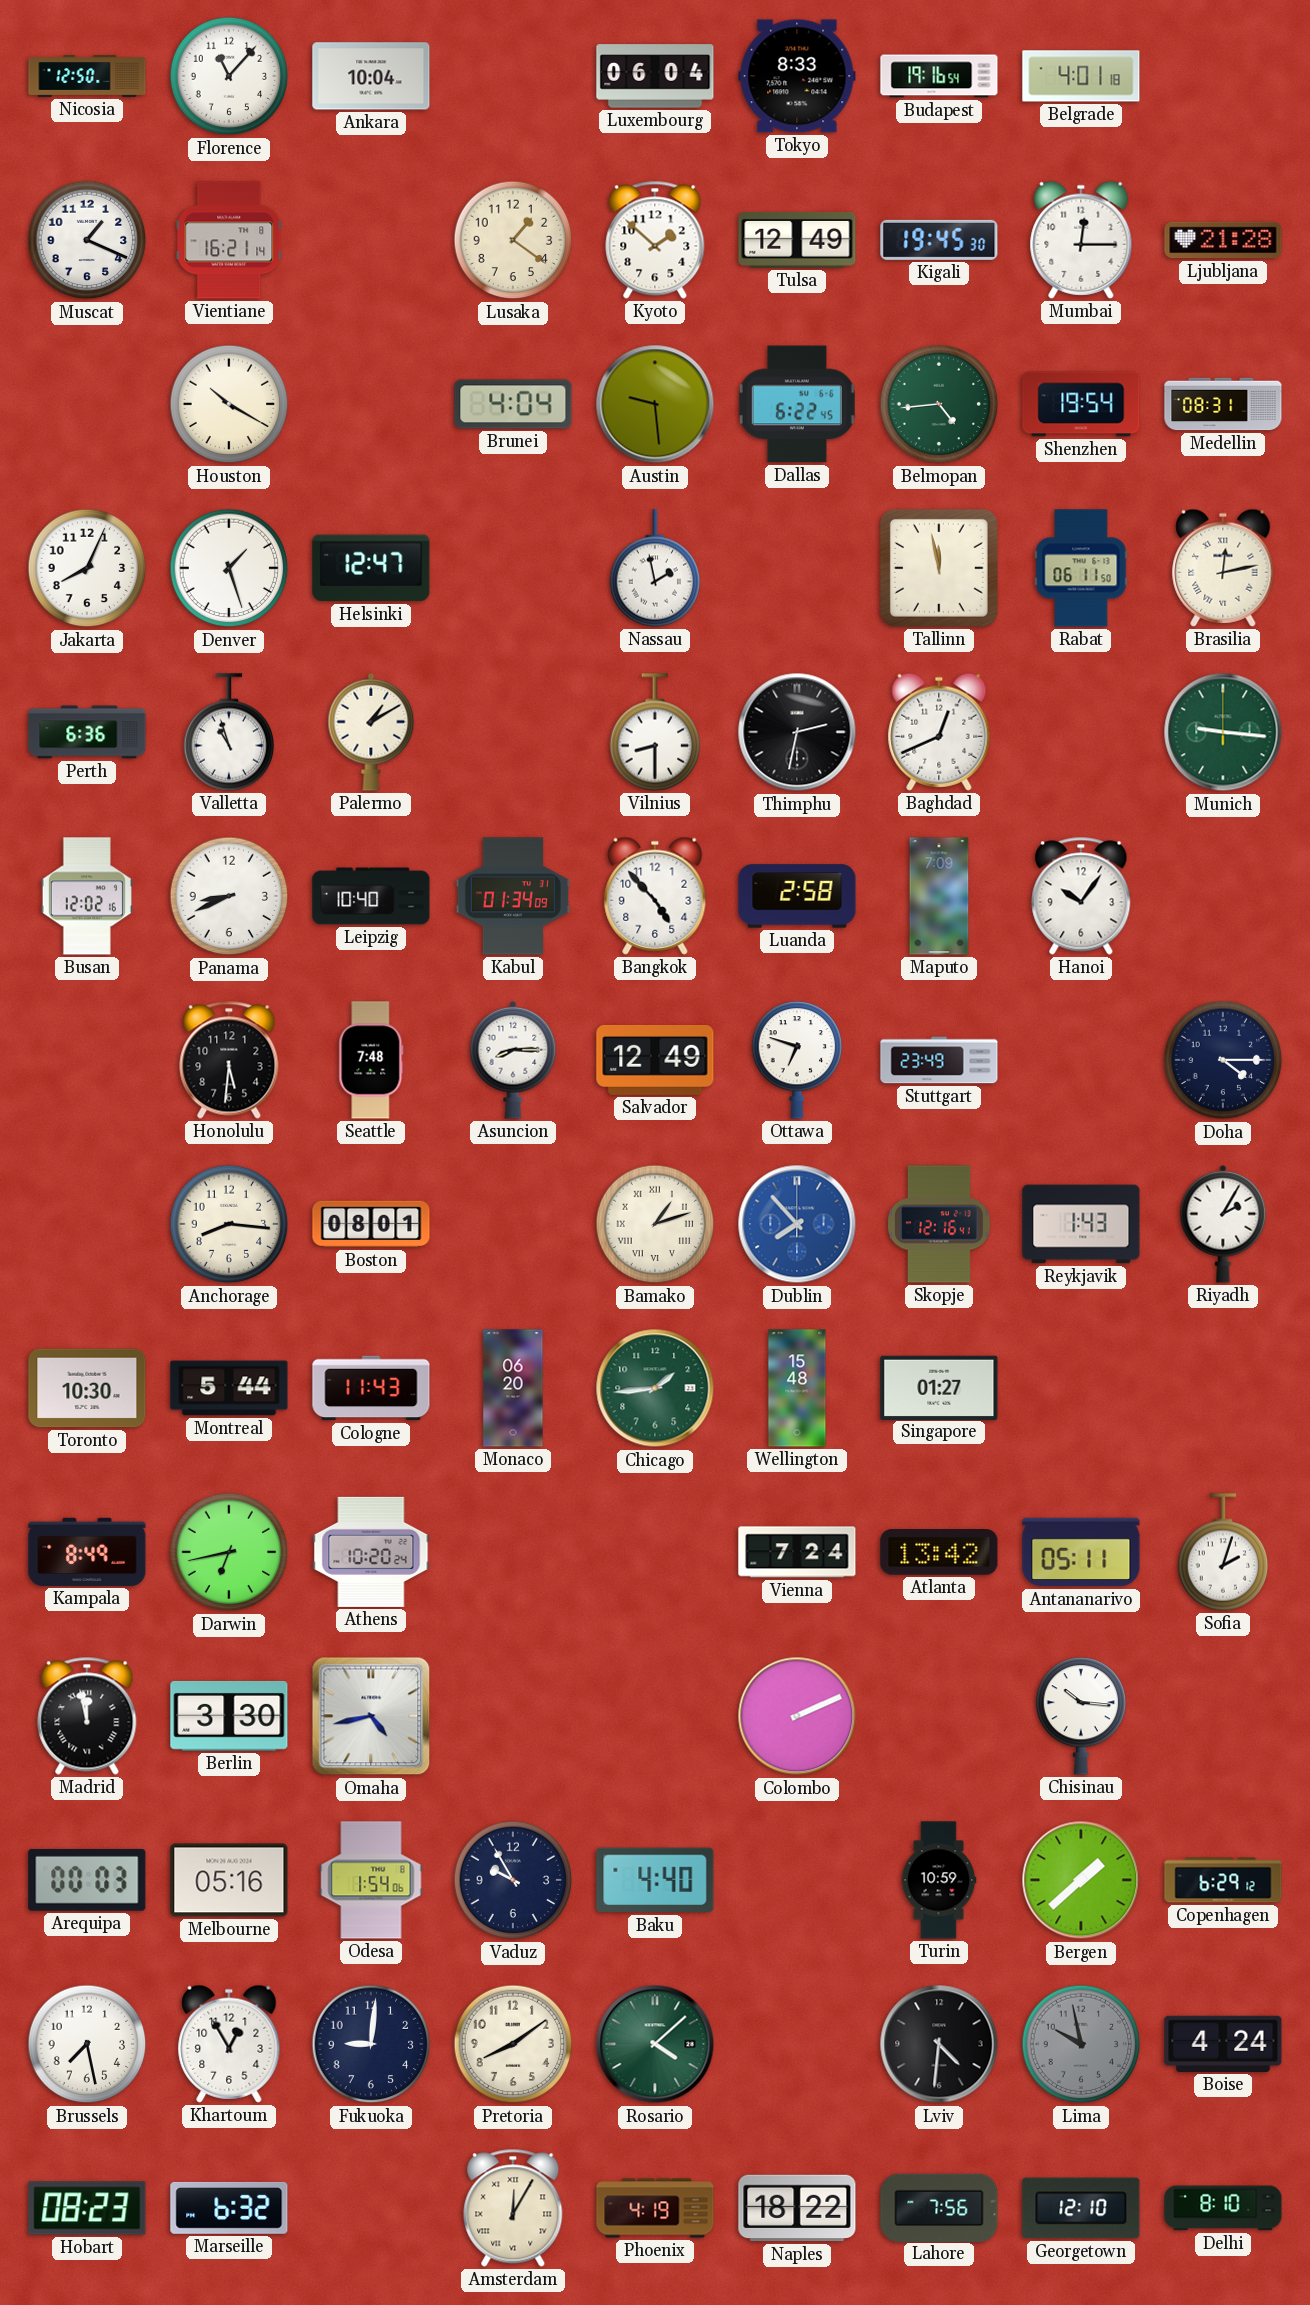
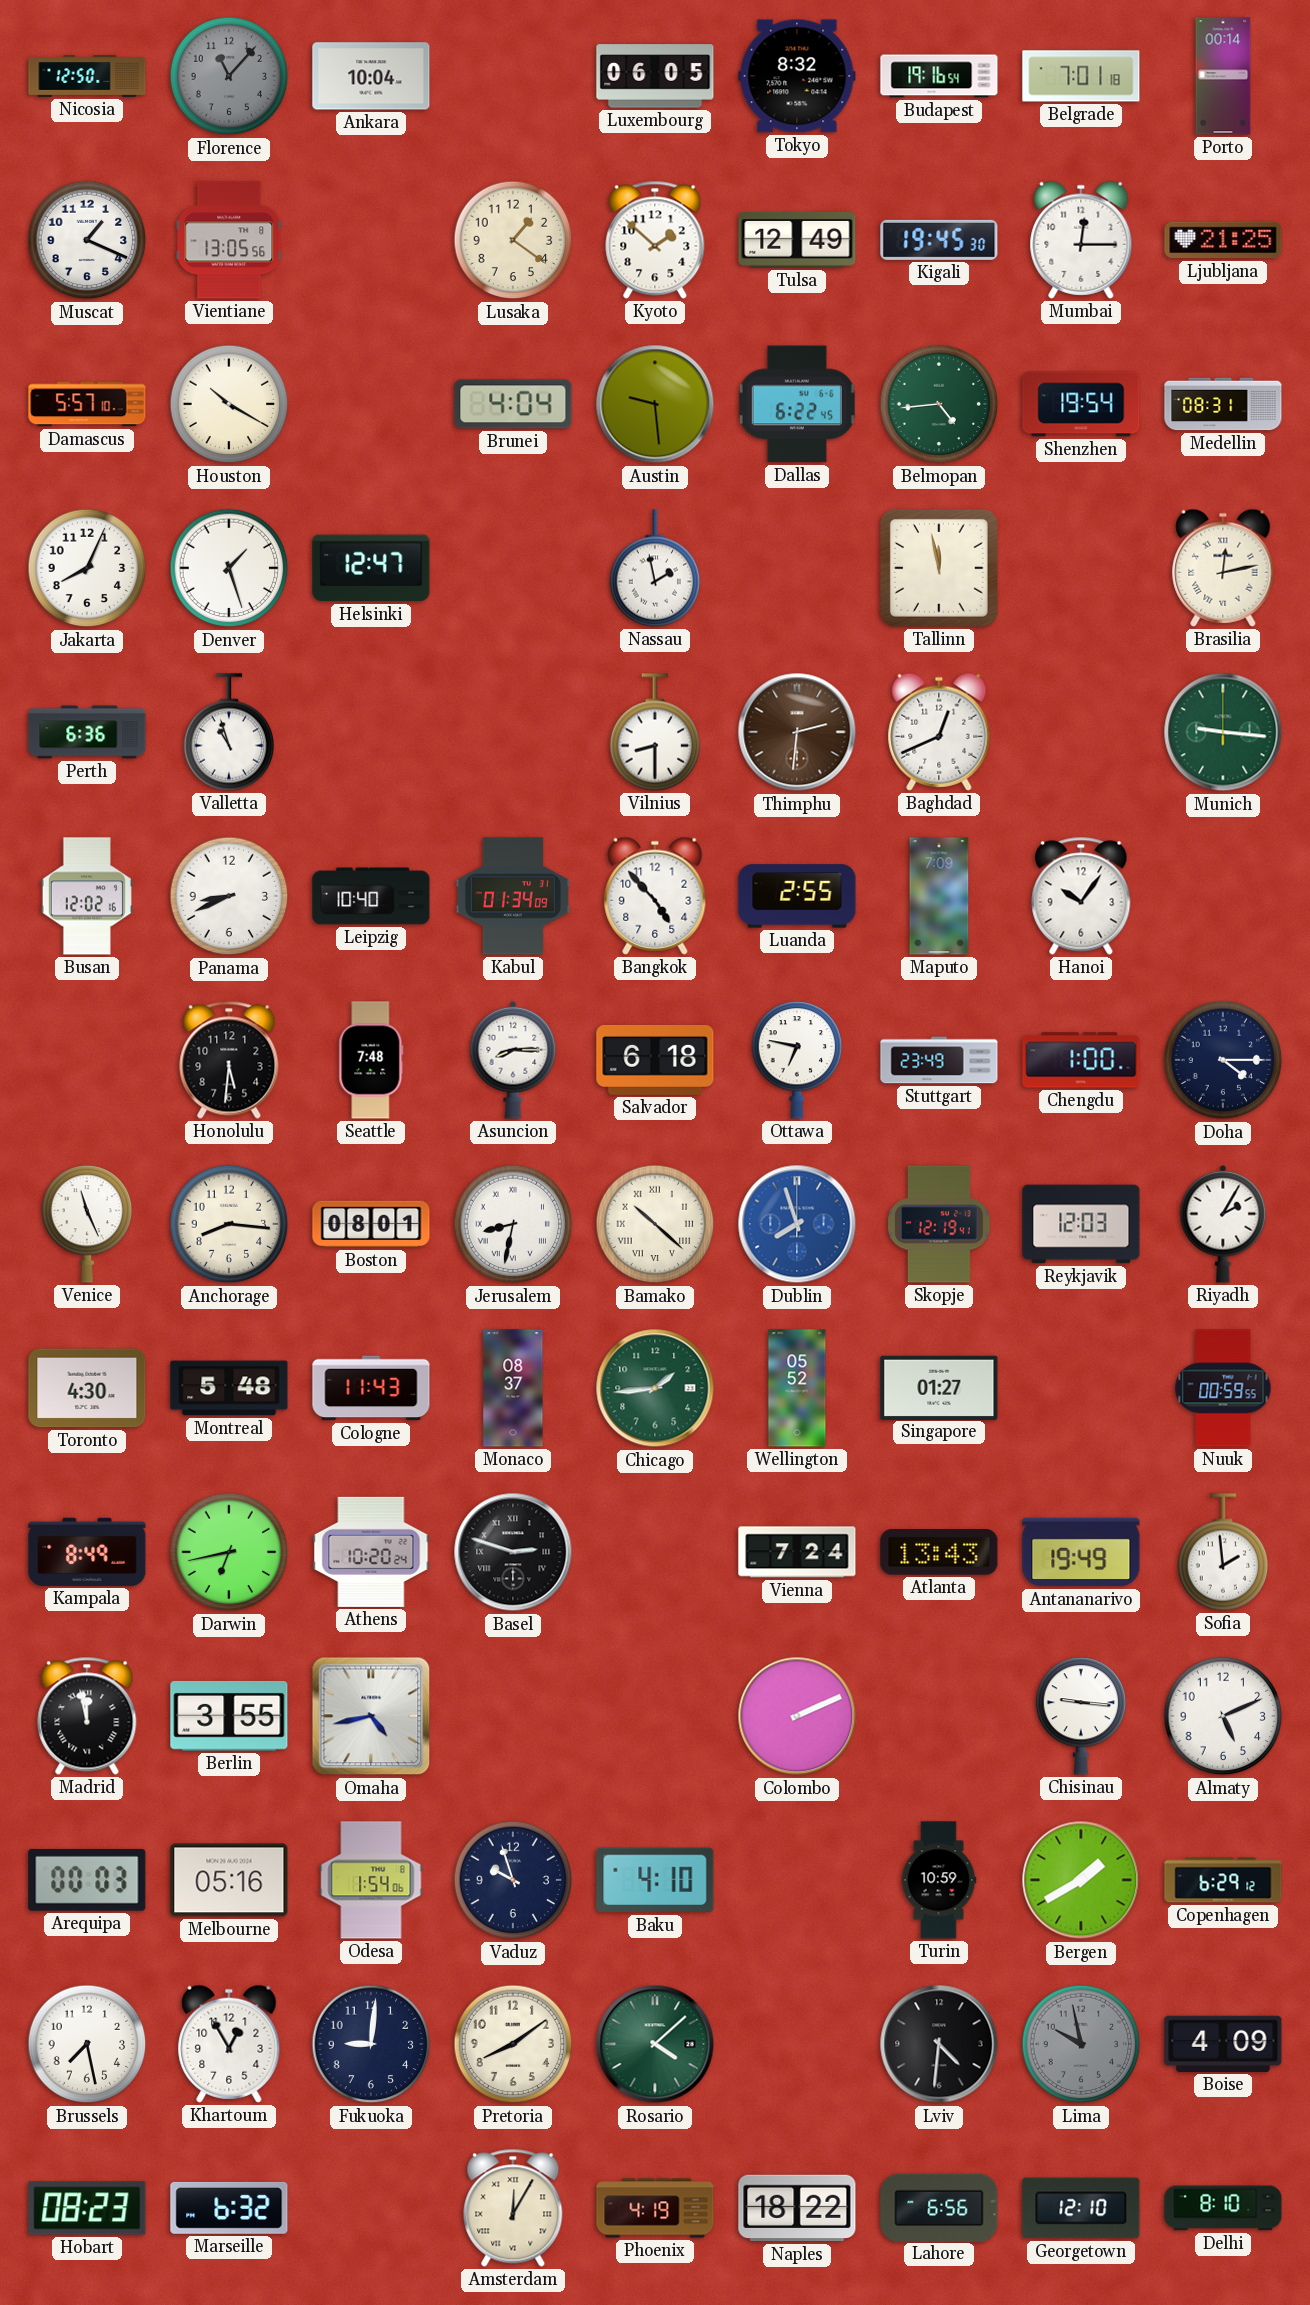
Florence dial: white -> grey (229, 76)
Luxembourg: 06:04 -> 06:05 (655, 76)
Tokyo: 8:33 -> 8:32 (797, 76)
Belgrade: 4:01 -> 7:01 (1081, 76)
Porto: none -> 00:14 (1223, 76)
Vientiane: 16:21 -> 13:05 (229, 240)
Ljubljana: 21:28 -> 21:25 (1223, 240)
Damascus: none -> 5:57 (87, 404)
Rabat: 06:11 -> none (1081, 568)
Palermo: 1:10 -> none (371, 732)
Thimphu: 2:32 -> 2:31 (797, 732)
Thimphu dial: black -> brown (797, 732)
Luanda: 2:58 -> 2:55 (797, 896)
Salvador: 12:49 -> 6:18 (655, 1060)
Ottawa: 6:48 -> 6:47 (797, 1060)
Chengdu: none -> 1:00 (1081, 1060)
Venice: none -> 11:26 (87, 1224)
Jerusalem: none -> 8:32 (513, 1224)
Bamako: 1:12 -> 10:22 (655, 1224)
Dublin: 7:53 -> 7:57 (797, 1224)
Skopje: 12:16 -> 12:19 (940, 1224)
Reykjavik: 1:43 -> 12:03 (1081, 1224)
Toronto: 10:30 -> 4:30 (87, 1388)
Montreal: 5:44 -> 5:48 (229, 1388)
Monaco: 06:20 -> 08:37 (513, 1388)
Wellington: 15:48 -> 05:52 (797, 1388)
Nuuk: none -> 00:59 (1223, 1388)
Basel: none -> 2:48 (513, 1552)
Atlanta: 13:42 -> 13:43 (939, 1552)
Antananarivo: 05:11 -> 19:49 (1081, 1552)
Sofia: 2:03 -> 1:59 (1223, 1552)
Berlin: 3:30 -> 3:55 (229, 1716)
Chisinau: 10:16 -> 9:16 (1081, 1716)
Almaty: none -> 5:11 (1223, 1716)
Vaduz: 9:55 -> 9:57 (513, 1880)
Baku: 4:40 -> 4:10 (655, 1880)
Bergen: 1:38 -> 1:40 (1081, 1880)
Boise: 4:24 -> 4:09 (1223, 2044)
Lahore: 7:56 -> 6:56 (939, 2207)
